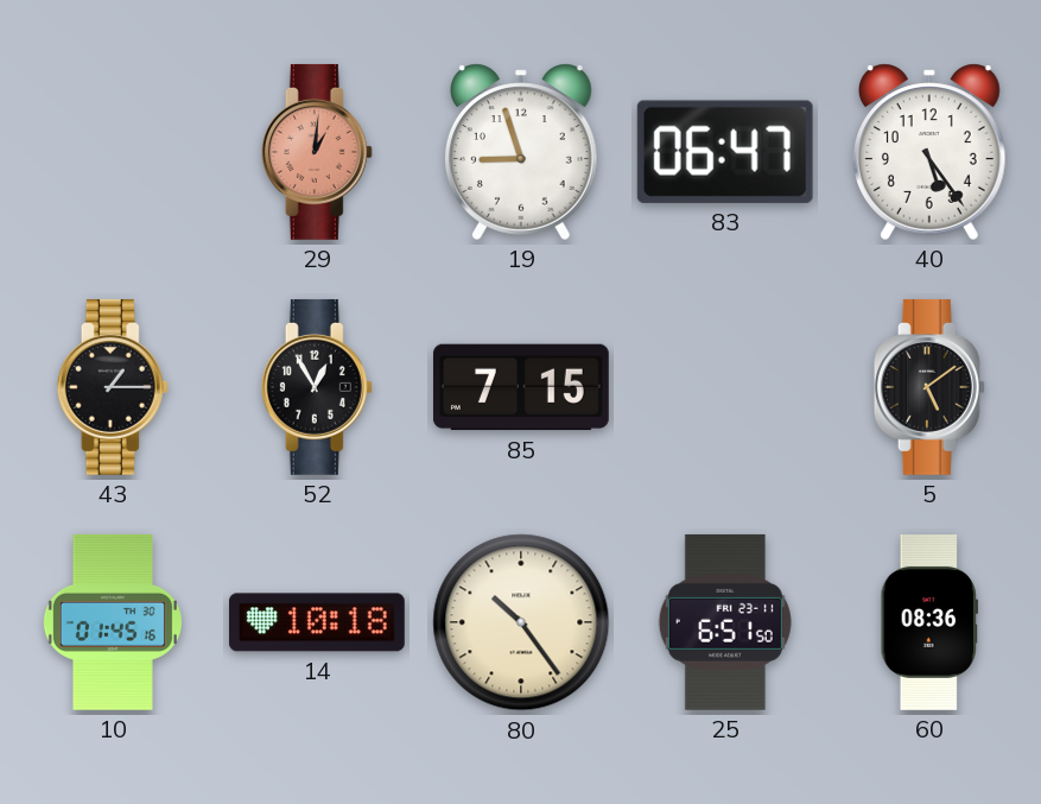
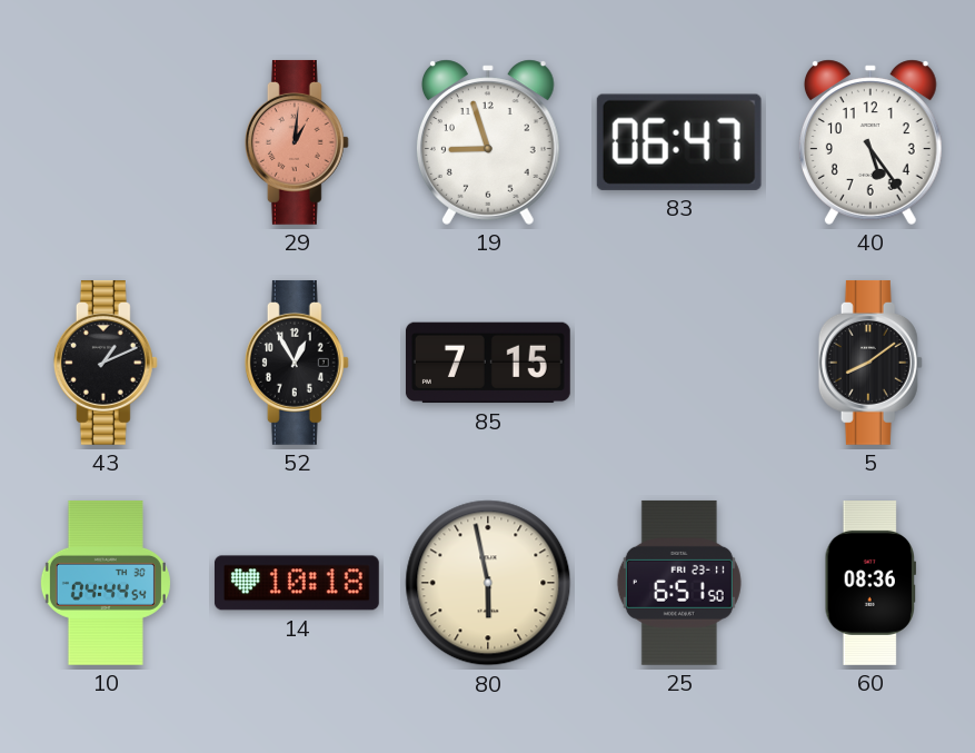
43: 1:15 -> 1:11 (106, 363)
5: 5:09 -> 8:09 (870, 363)
10: 01:45 -> 04:44 (106, 583)
80: 10:24 -> 5:58 (488, 583)
